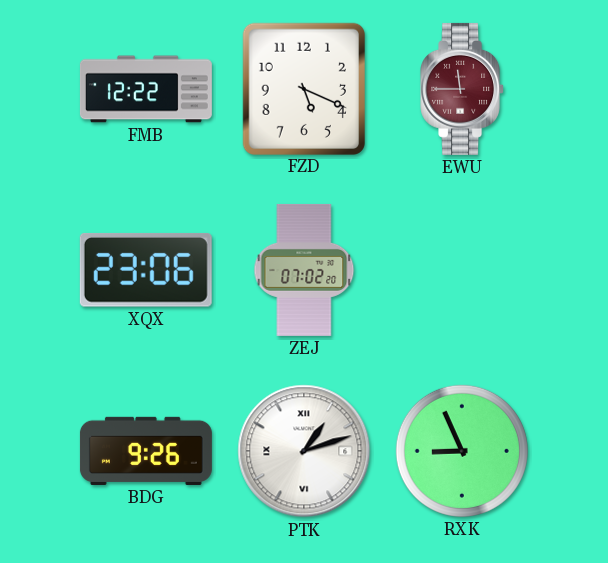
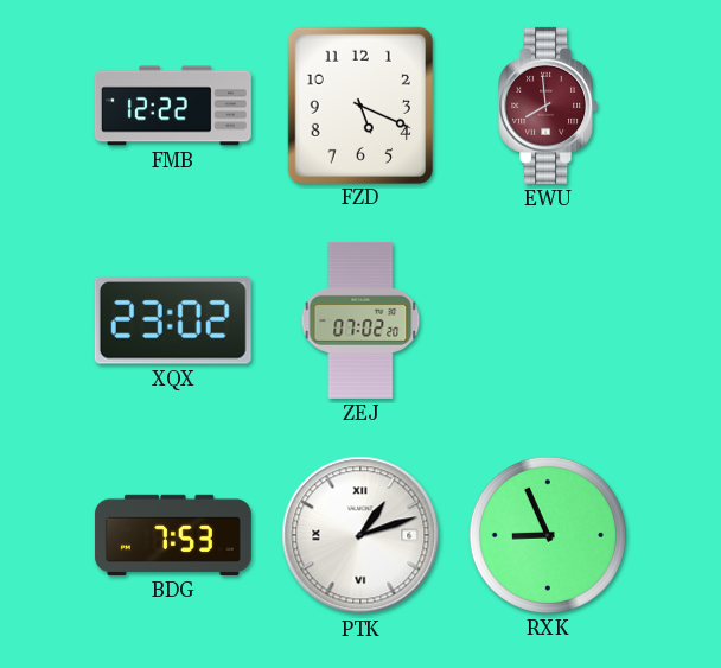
EWU: 11:45 -> 7:59 (549, 106)
XQX: 23:06 -> 23:02 (173, 320)
BDG: 9:26 -> 7:53 (173, 535)
